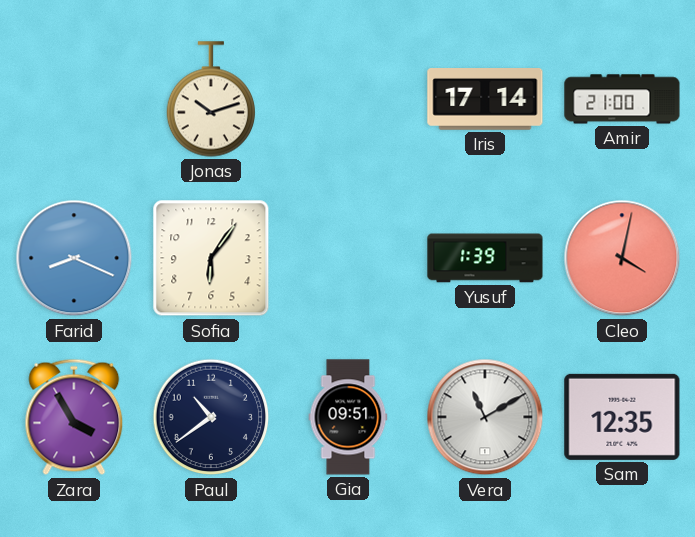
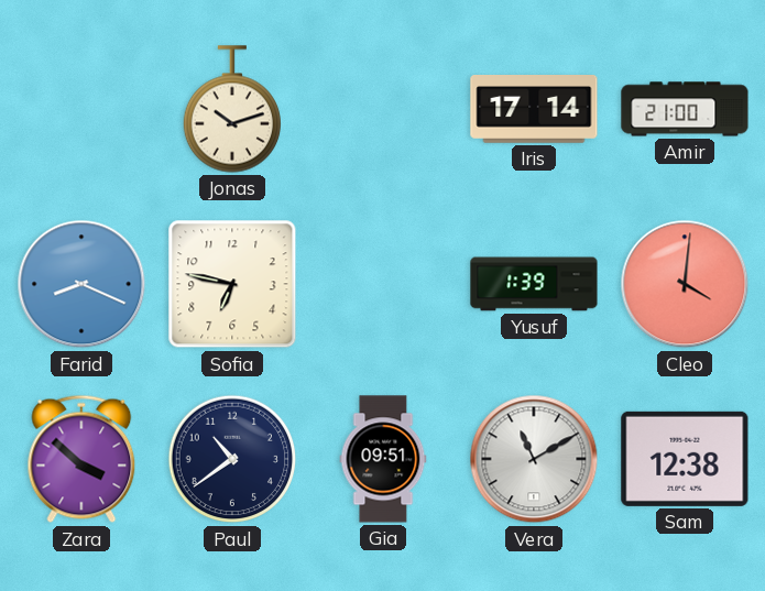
Sofia: 6:06 -> 6:47 (232, 284)
Cleo: 4:02 -> 4:01 (685, 284)
Zara: 3:55 -> 3:52 (81, 459)
Sam: 12:35 -> 12:38 (685, 459)
